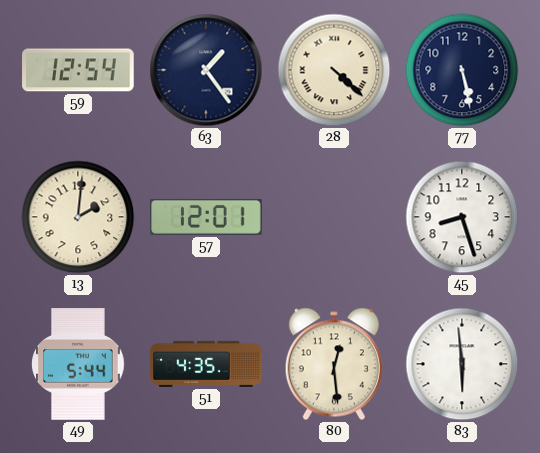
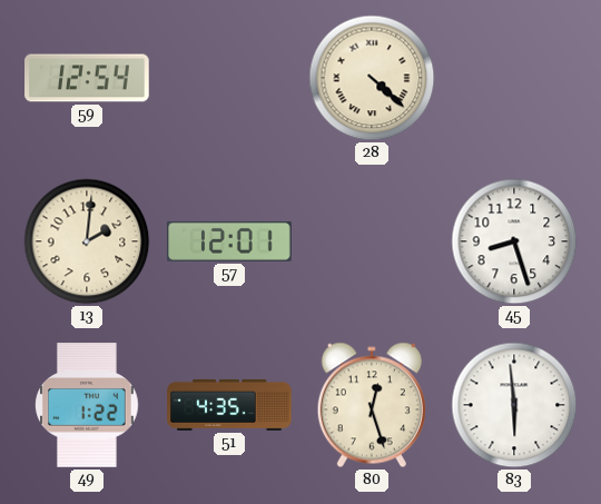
63: 1:24 -> none (206, 70)
77: 5:28 -> none (462, 70)
49: 5:44 -> 1:22 (88, 405)
80: 12:29 -> 12:27 (372, 405)
